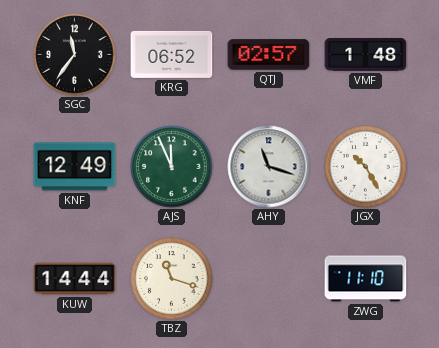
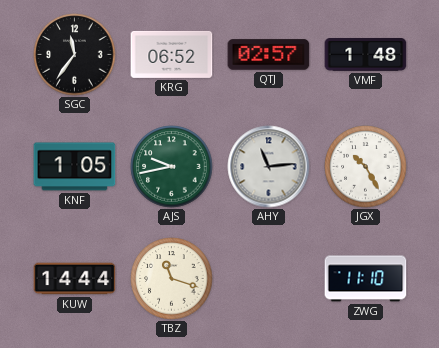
KNF: 12:49 -> 1:05 (75, 167)
AJS: 11:56 -> 9:43 (172, 167)
AHY: 11:18 -> 11:14 (269, 167)
